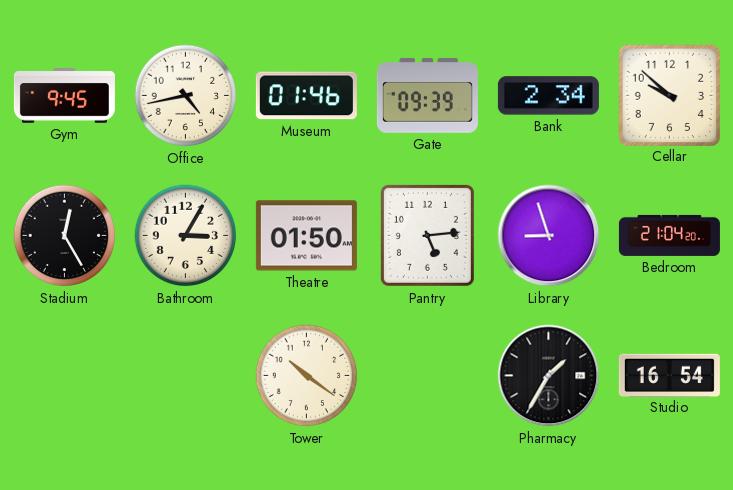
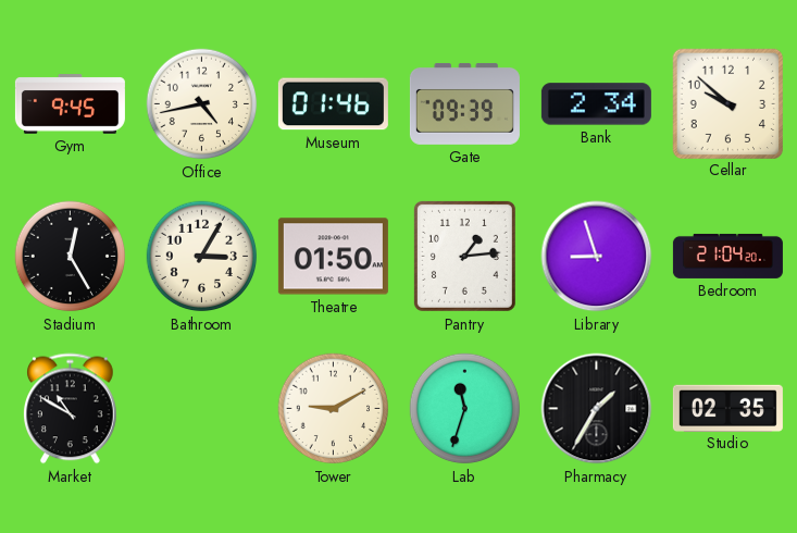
Pantry: 5:14 -> 1:14 (464, 256)
Market: none -> 10:50 (71, 409)
Tower: 10:21 -> 9:10 (334, 409)
Lab: none -> 11:33 (465, 409)
Studio: 16:54 -> 02:35 (727, 408)
